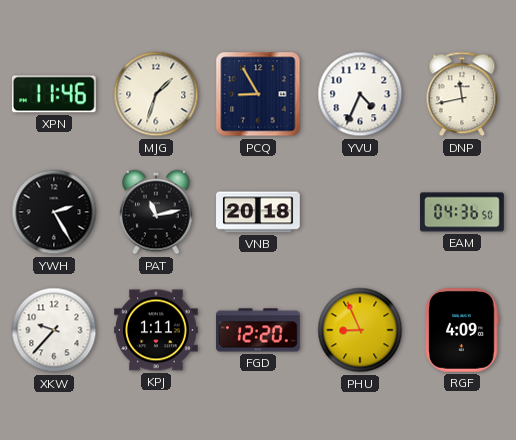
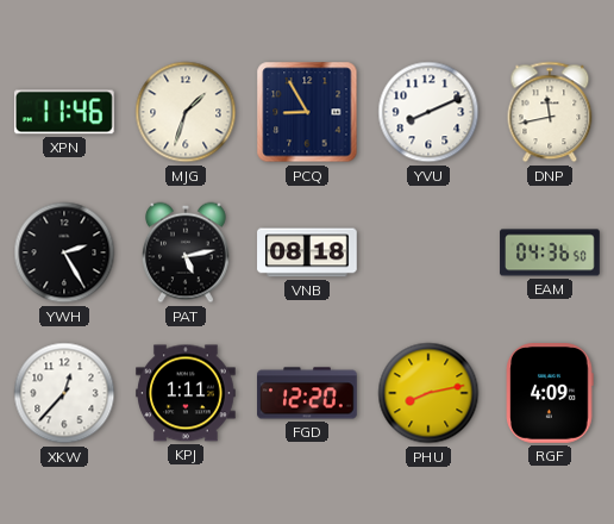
YVU: 4:34 -> 8:11 (428, 112)
PAT: 11:13 -> 5:13 (187, 252)
VNB: 20:18 -> 08:18 (307, 252)
XKW: 9:37 -> 12:37 (64, 393)
PHU: 8:56 -> 8:13 (428, 393)
